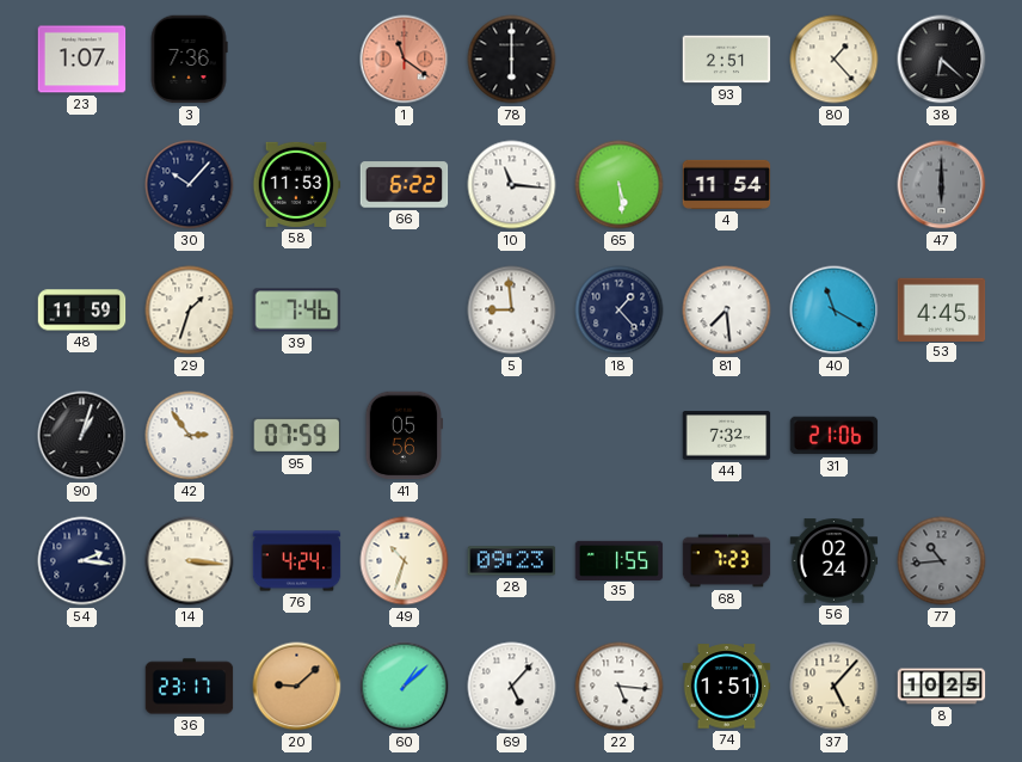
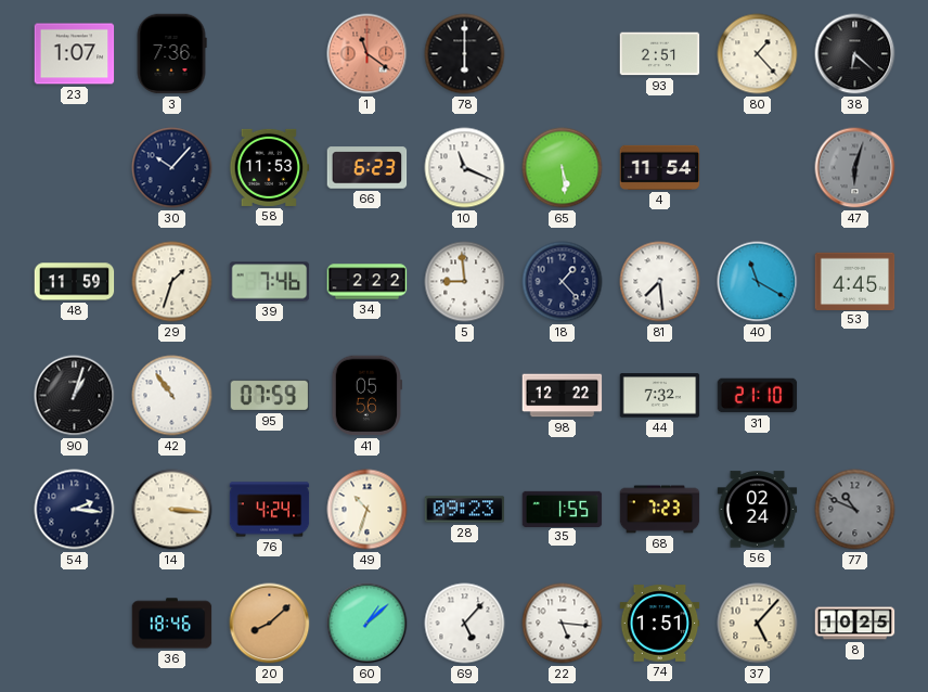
66: 6:22 -> 6:23 (368, 168)
10: 11:16 -> 11:19 (465, 168)
47: 6:00 -> 6:03 (855, 168)
34: none -> 2:22 (368, 282)
42: 2:54 -> 10:54 (172, 396)
98: none -> 12:22 (563, 396)
31: 21:06 -> 21:10 (758, 396)
77: 10:44 -> 10:49 (855, 510)
36: 23:17 -> 18:46 (172, 624)
20: 9:08 -> 8:08 (270, 624)
